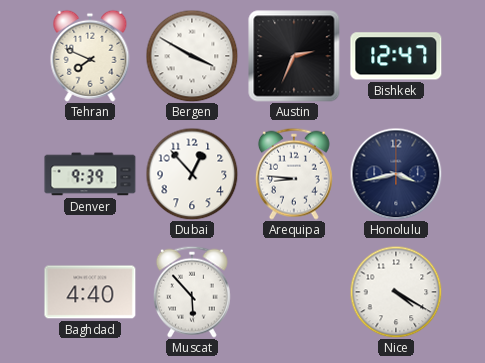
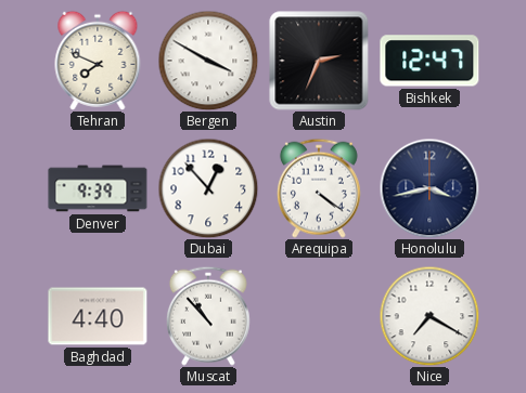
Arequipa: 8:46 -> 4:21 (319, 188)
Muscat: 5:53 -> 10:53 (208, 316)
Nice: 4:20 -> 7:20 (429, 316)
